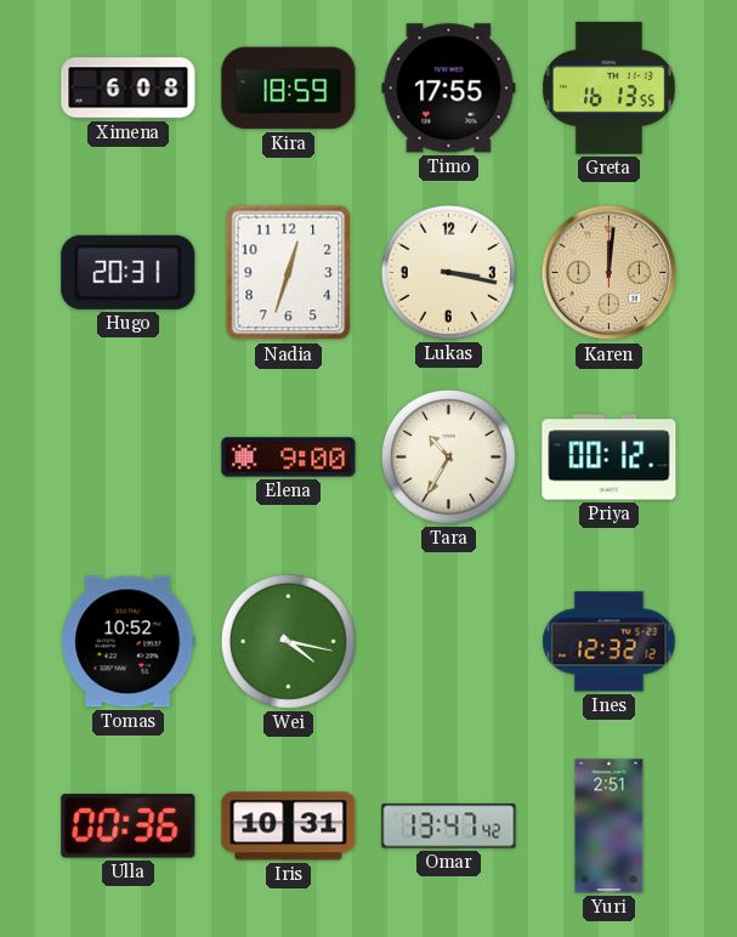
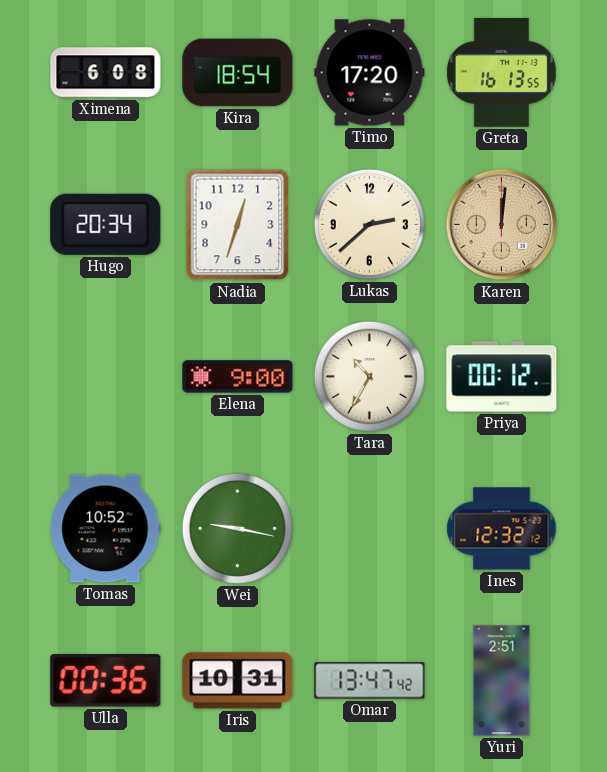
Kira: 18:59 -> 18:54 (238, 73)
Timo: 17:55 -> 17:20 (370, 73)
Hugo: 20:31 -> 20:34 (106, 224)
Lukas: 3:17 -> 2:38 (369, 224)
Wei: 4:17 -> 9:17 (237, 528)
